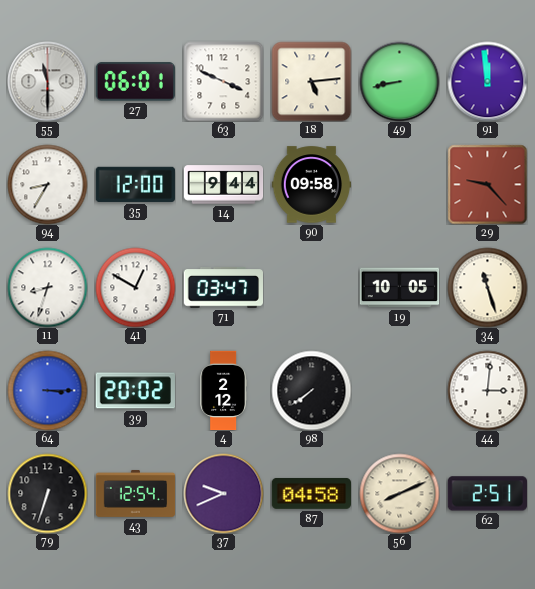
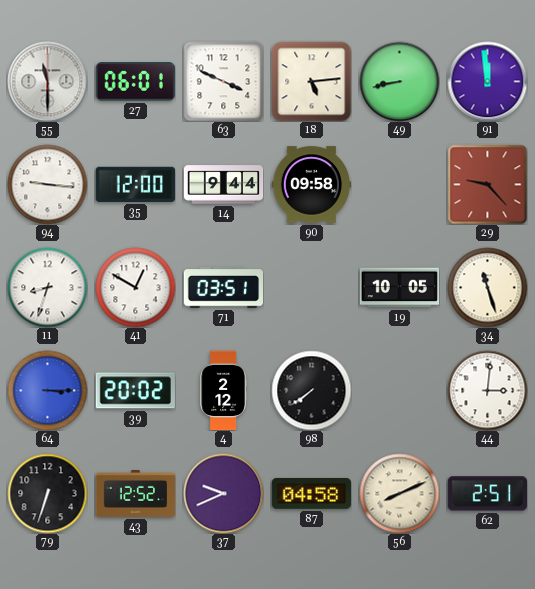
94: 8:35 -> 9:16 (47, 184)
71: 03:47 -> 03:51 (223, 288)
43: 12:54 -> 12:52 (135, 493)
